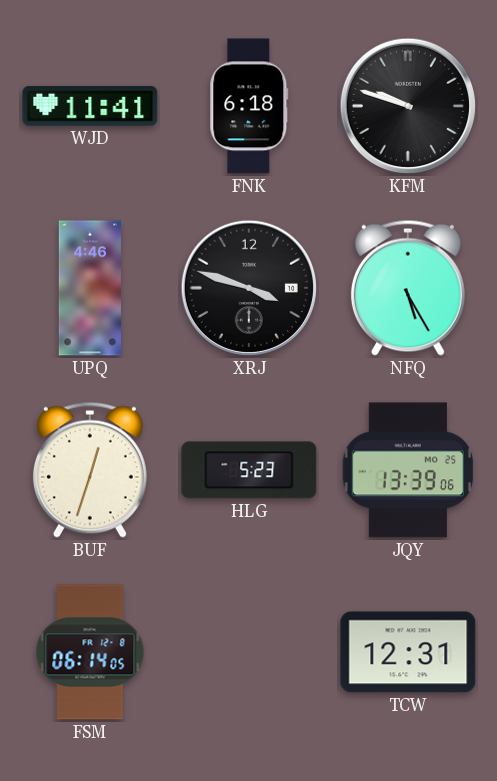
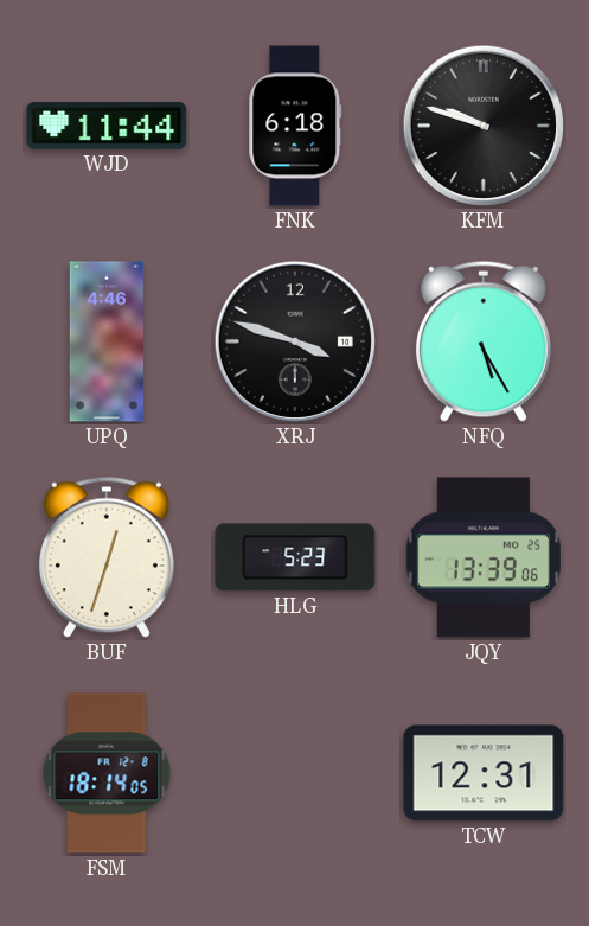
WJD: 11:41 -> 11:44 (107, 126)
FSM: 06:14 -> 18:14 (107, 773)
